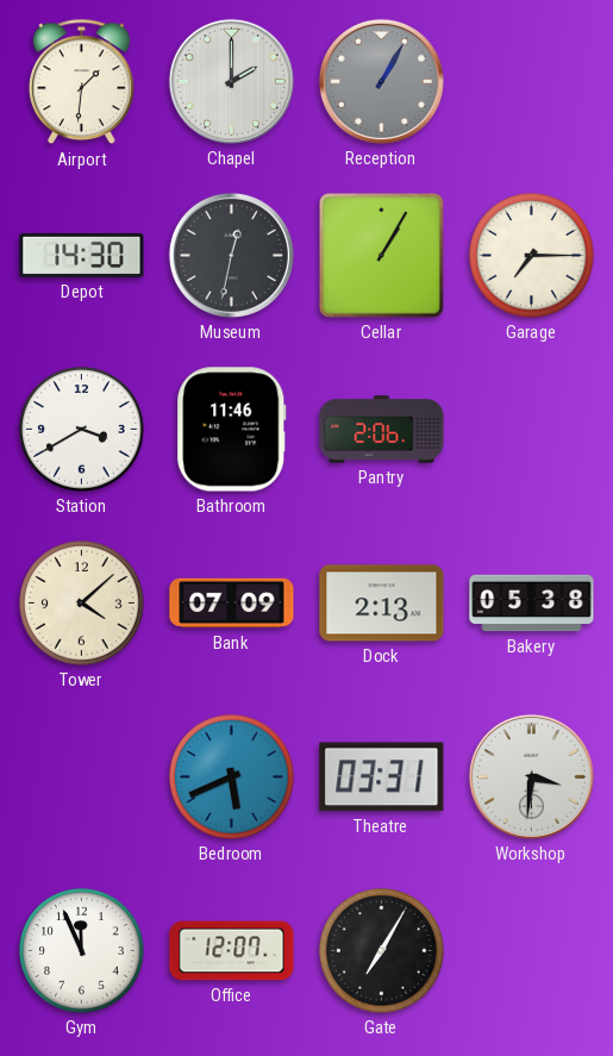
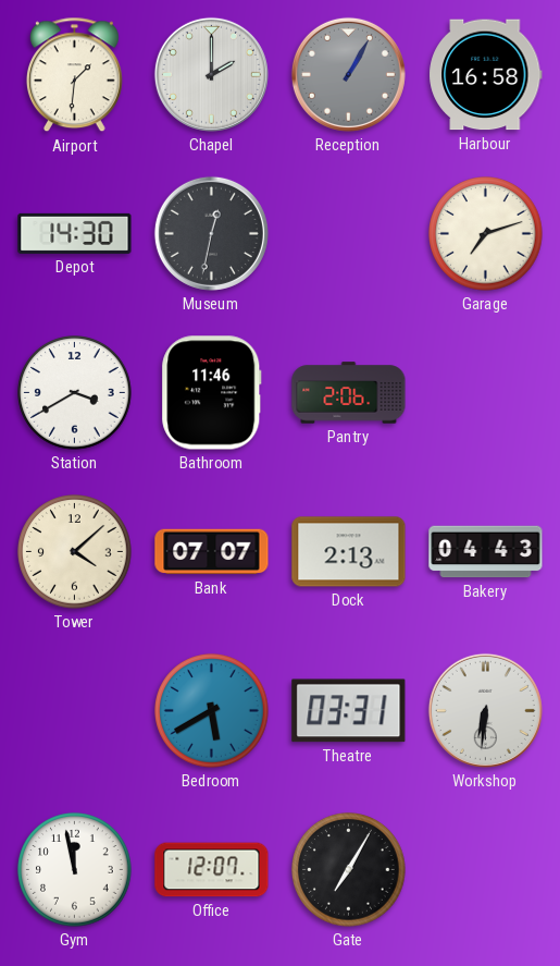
Harbour: none -> 16:58 (486, 75)
Cellar: 1:05 -> none (382, 256)
Garage: 7:15 -> 7:12 (486, 234)
Bank: 07:09 -> 07:07 (212, 552)
Bakery: 05:38 -> 04:43 (486, 552)
Bedroom: 5:41 -> 5:40 (212, 711)
Workshop: 3:31 -> 6:31 (485, 710)
Gym: 11:56 -> 11:58 (75, 870)
